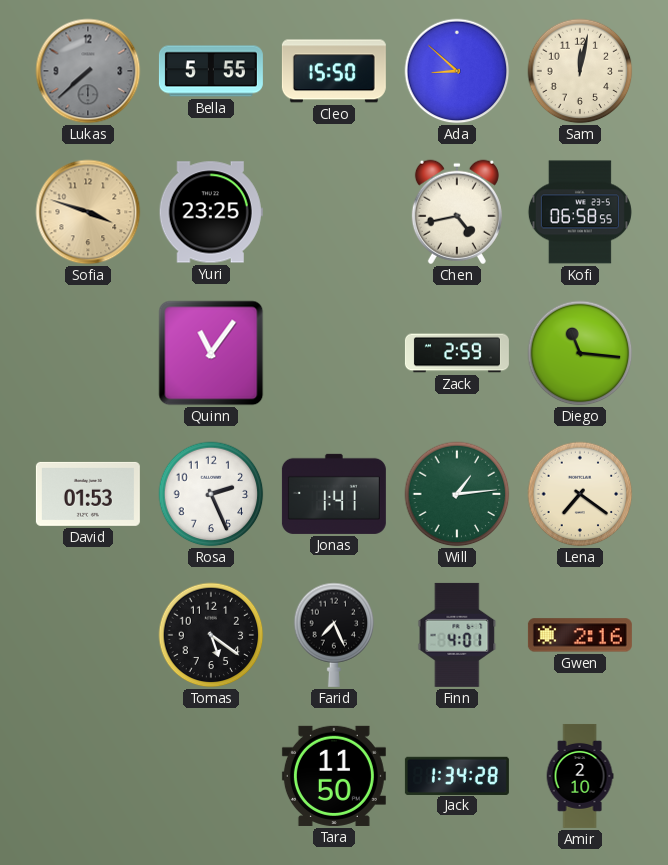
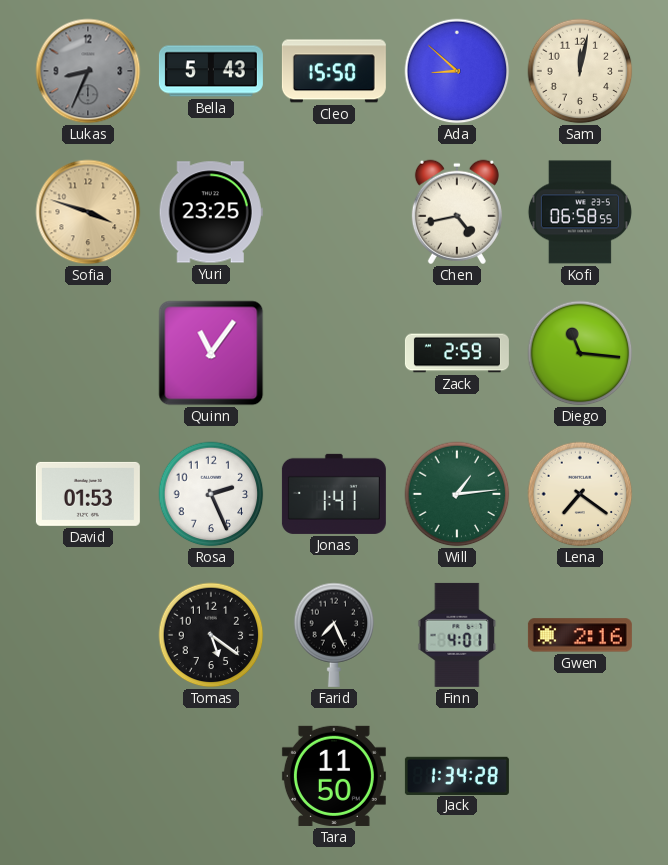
Lukas: 7:38 -> 8:34 (88, 71)
Bella: 5:55 -> 5:43 (211, 71)
Amir: 2:10 -> none (580, 776)
